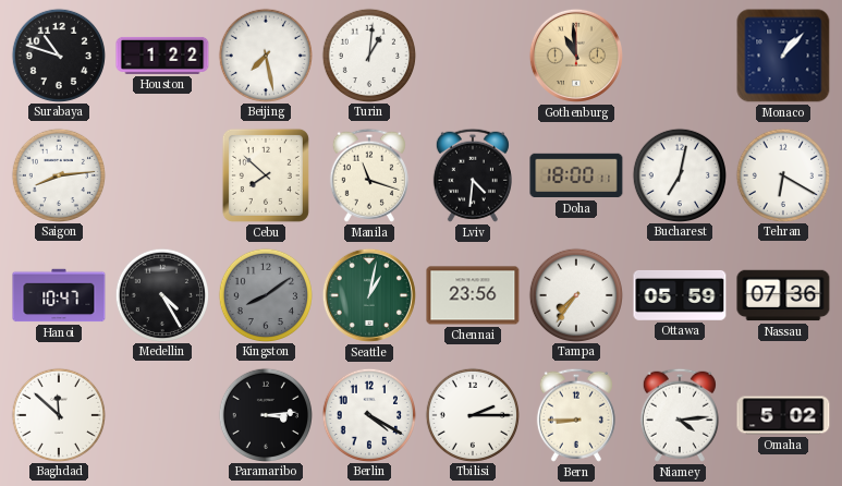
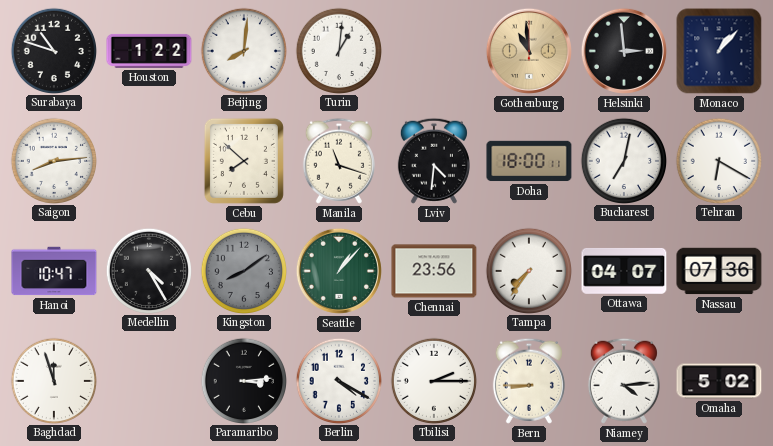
Beijing: 7:28 -> 8:01 (243, 50)
Helsinki: none -> 2:59 (624, 51)
Seattle: 1:02 -> 1:07 (339, 271)
Ottawa: 05:59 -> 04:07 (624, 271)
Baghdad: 11:52 -> 11:57 (53, 380)
